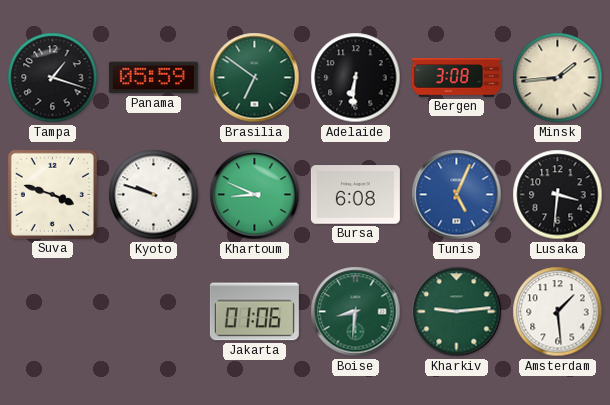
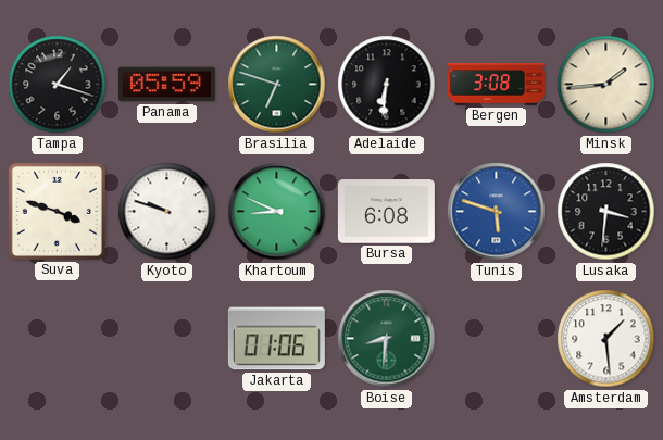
Brasilia: 6:51 -> 6:48 (277, 85)
Tunis: 5:04 -> 5:48 (497, 212)
Kharkiv: 9:14 -> none (457, 312)
